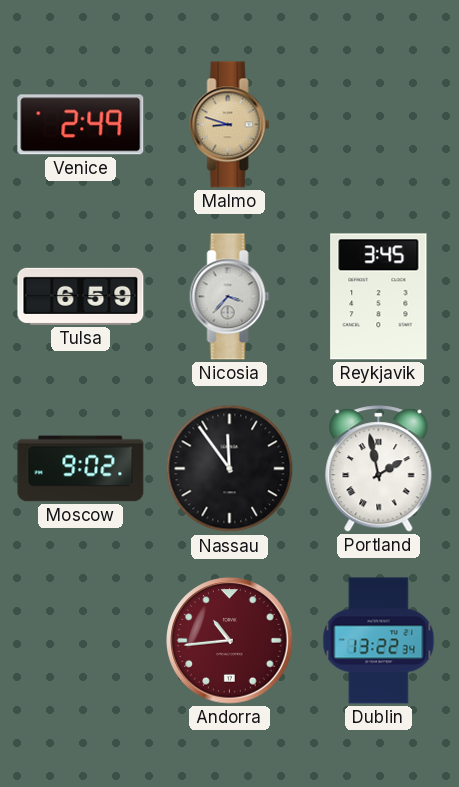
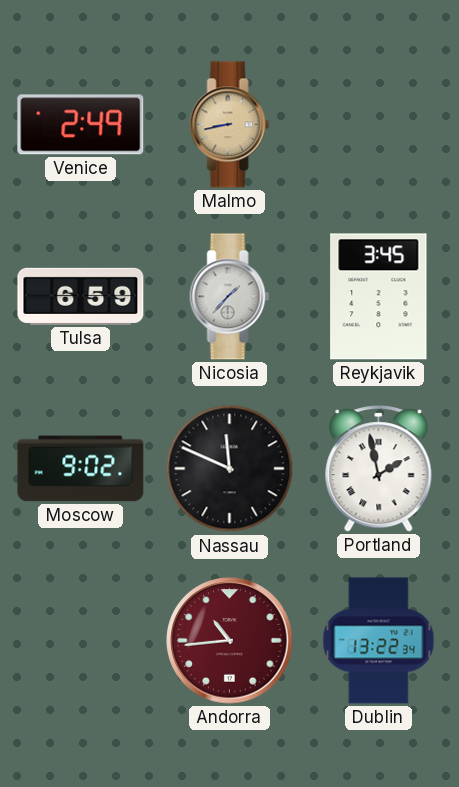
Malmo: 8:48 -> 8:43 (230, 125)
Nicosia: 3:37 -> 1:37 (230, 297)
Nassau: 11:54 -> 11:49 (230, 469)
